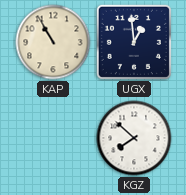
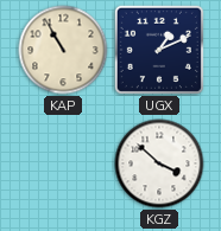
UGX: 12:59 -> 1:11 (159, 50)
KGZ: 7:52 -> 3:52 (159, 163)
